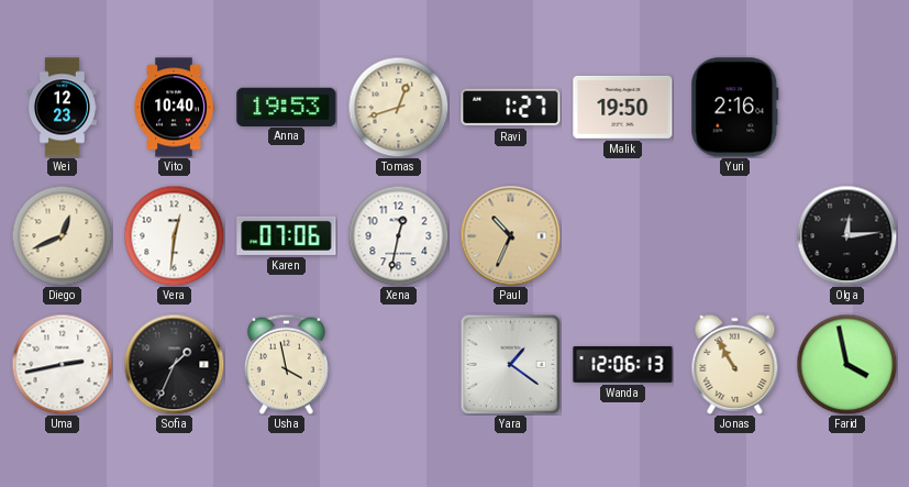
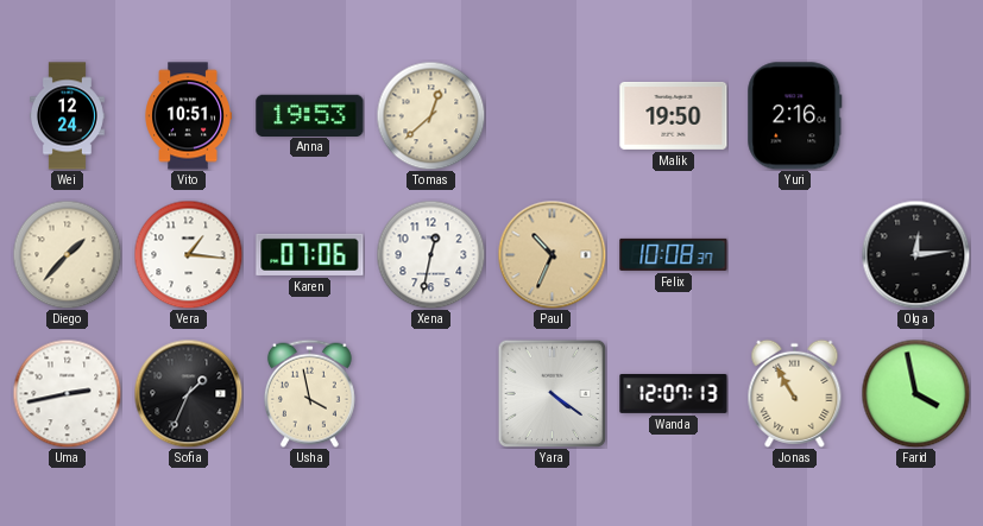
Wei: 12:23 -> 12:24 (67, 116)
Vito: 10:40 -> 10:51 (188, 116)
Tomas: 12:42 -> 12:38 (430, 115)
Ravi: 1:27 -> none (511, 108)
Diego: 12:41 -> 1:37 (67, 254)
Vera: 12:31 -> 1:16 (188, 254)
Felix: none -> 10:08 (674, 254)
Yara: 1:21 -> 4:21 (552, 393)
Wanda: 12:06 -> 12:07 (674, 393)
